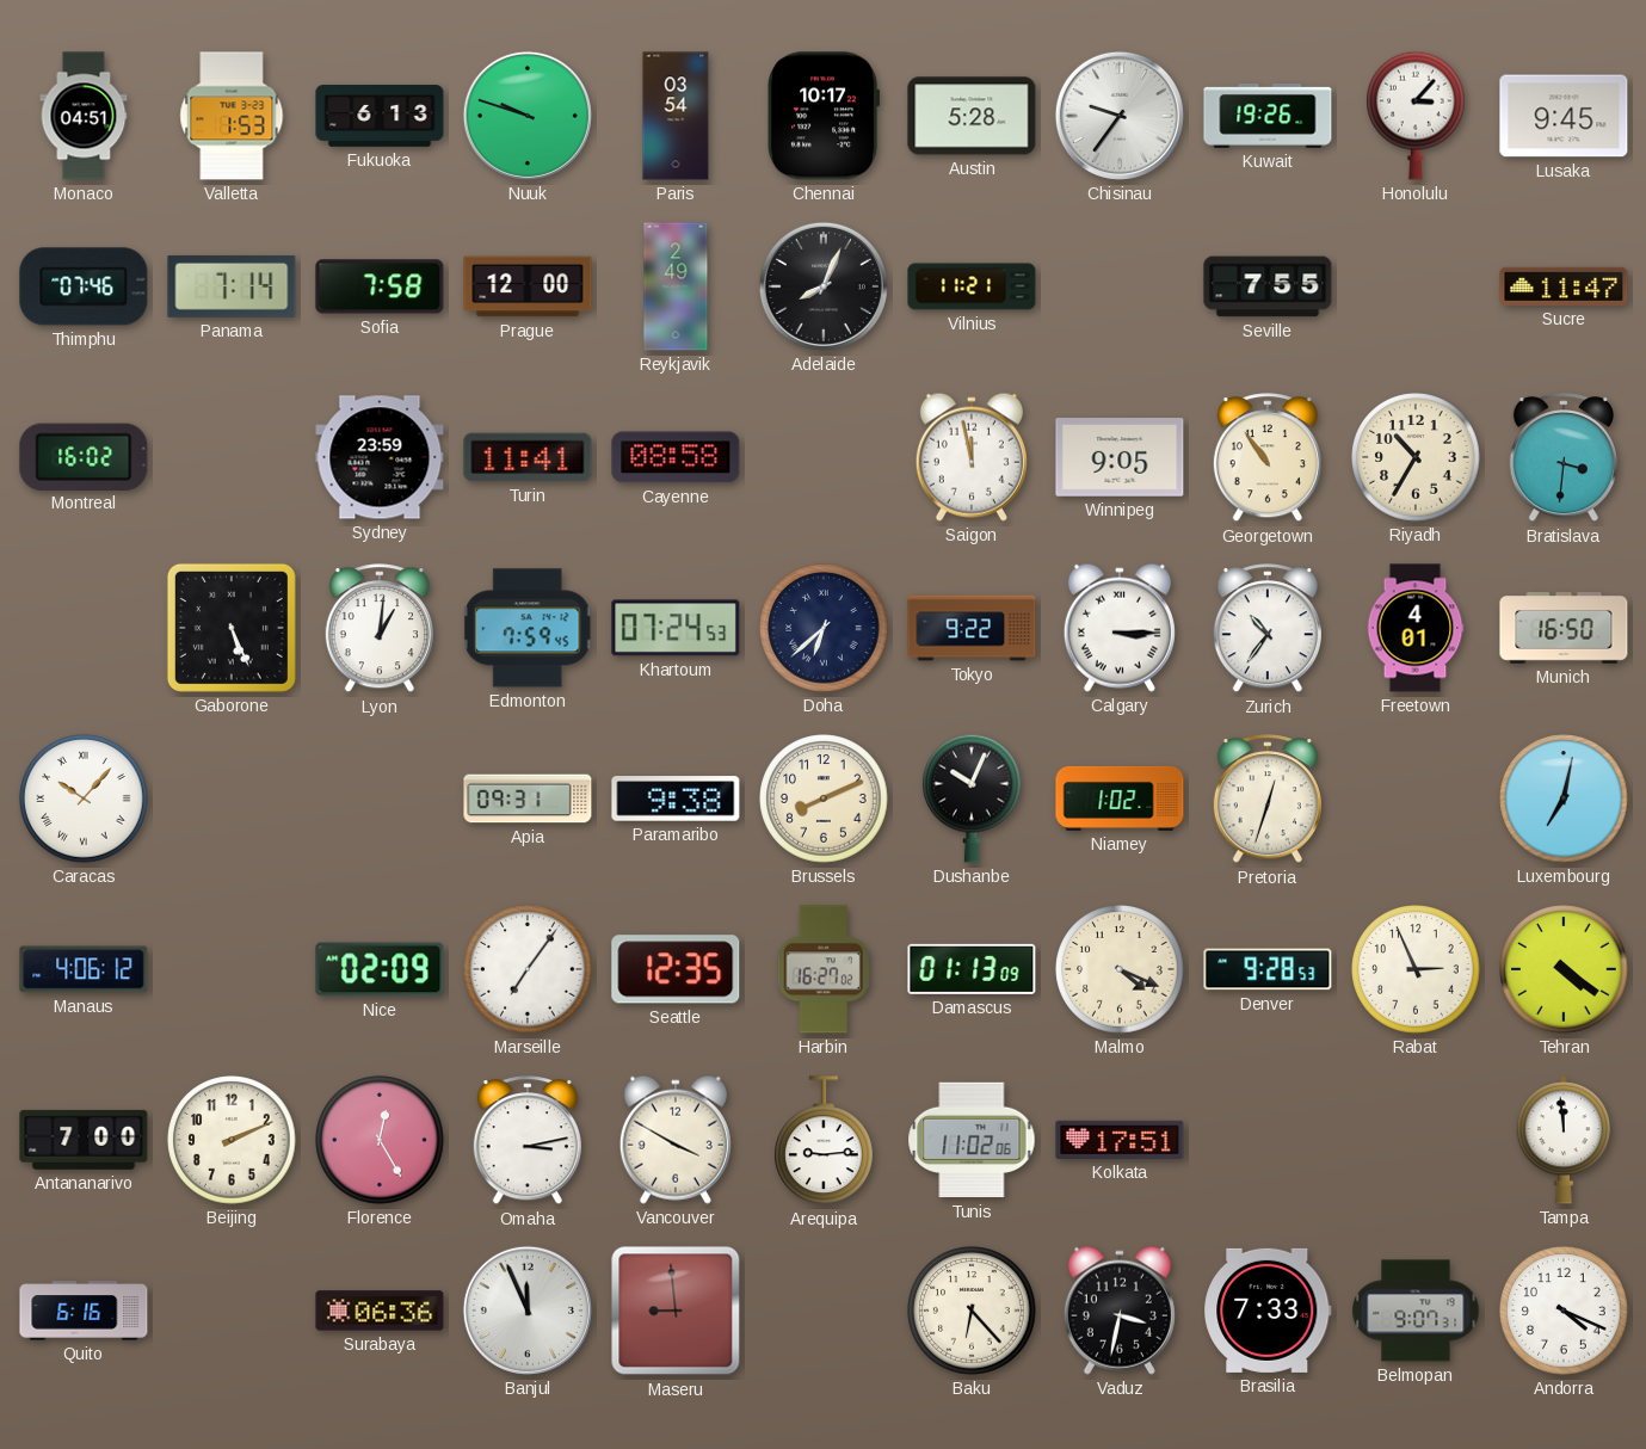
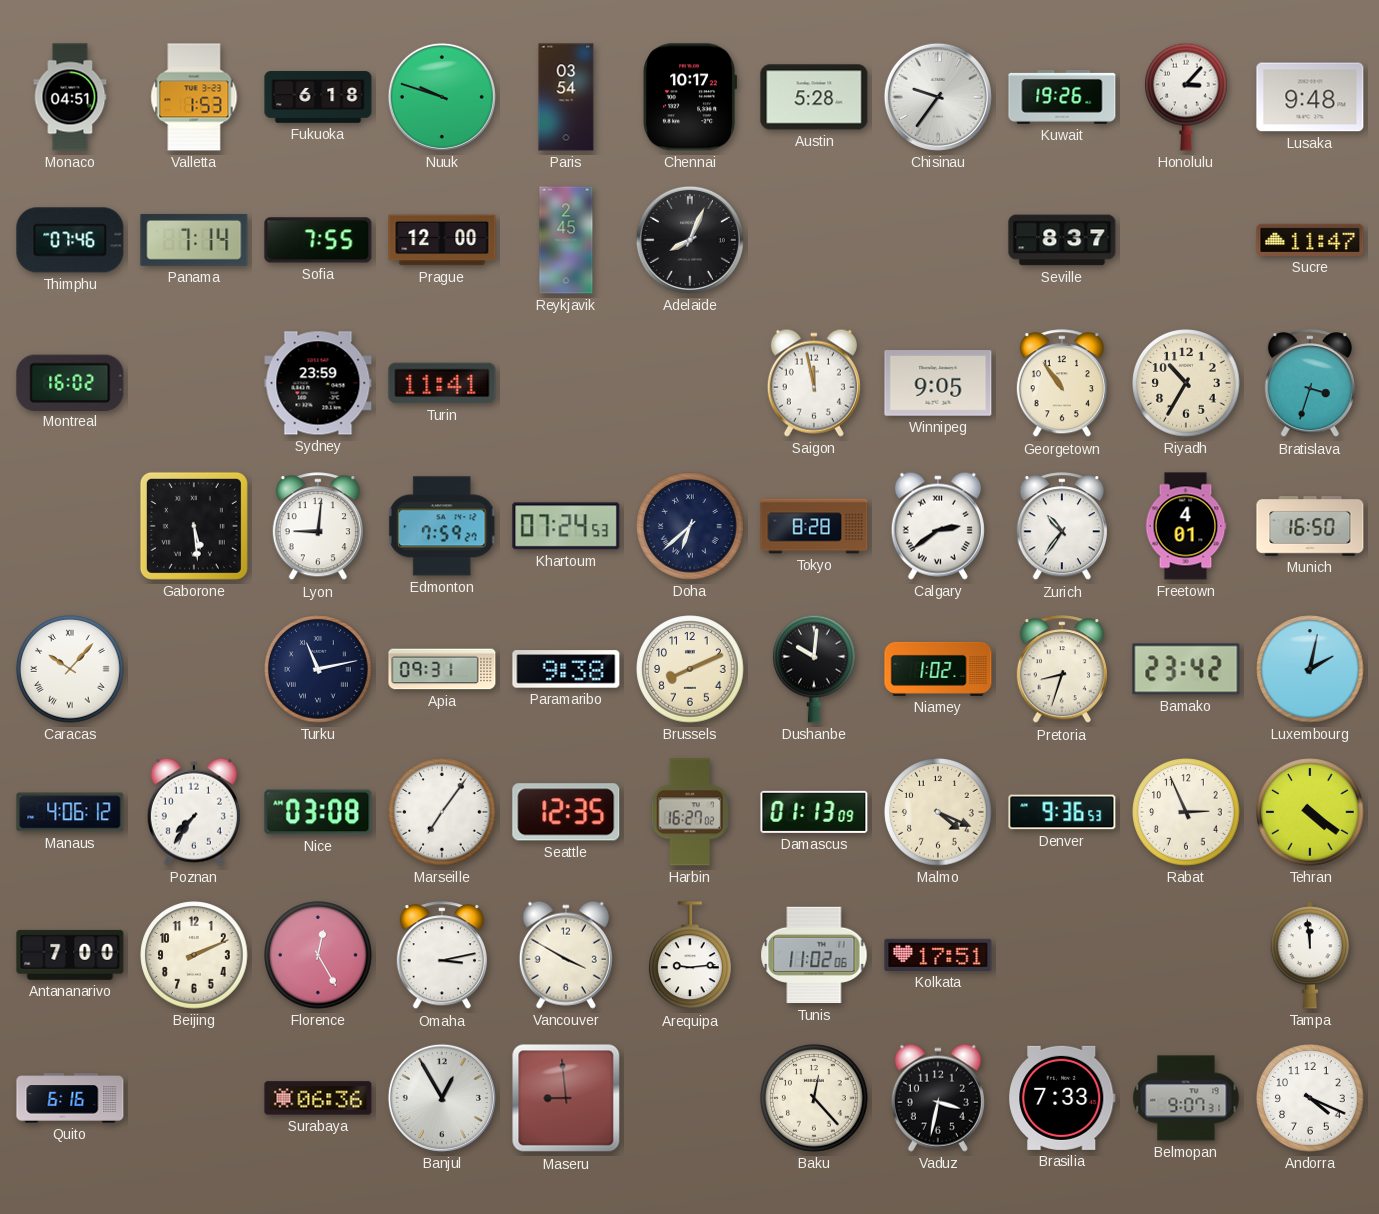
Fukuoka: 6:13 -> 6:18 (318, 97)
Lusaka: 9:45 -> 9:48 (1310, 97)
Sofia: 7:58 -> 7:55 (318, 240)
Reykjavik: 2:49 -> 2:45 (566, 240)
Vilnius: 11:21 -> none (972, 286)
Seville: 7:55 -> 8:37 (1062, 240)
Cayenne: 08:58 -> none (676, 457)
Bratislava: 3:31 -> 3:33 (1310, 384)
Gaborone: 5:26 -> 5:29 (194, 526)
Lyon: 1:01 -> 9:01 (318, 527)
Edmonton: 7:59:45 -> 7:59:27 (442, 526)
Tokyo: 9:22 -> 8:28 (814, 526)
Calgary: 3:15 -> 2:39 (938, 526)
Turku: none -> 11:13 (318, 669)
Dushanbe: 10:04 -> 10:01 (815, 669)
Pretoria: 12:33 -> 8:33 (1062, 670)
Bamako: none -> 23:42 (1186, 669)
Luxembourg: 7:02 -> 2:02 (1310, 669)
Poznan: none -> 7:36 (194, 812)
Nice: 02:09 -> 03:08 (318, 812)
Denver: 9:28 -> 9:36 (1062, 812)
Banjul: 11:56 -> 12:55 (442, 1098)
Baku: 6:23 -> 12:23 (814, 1098)
